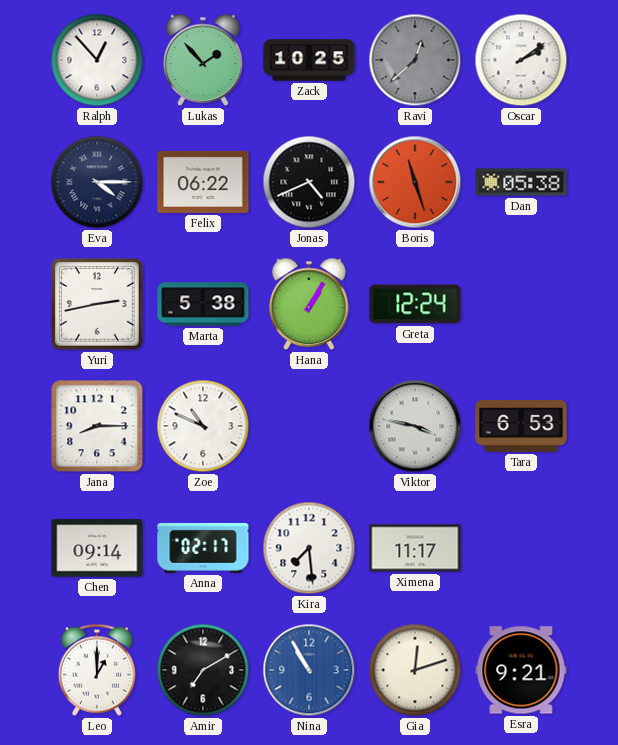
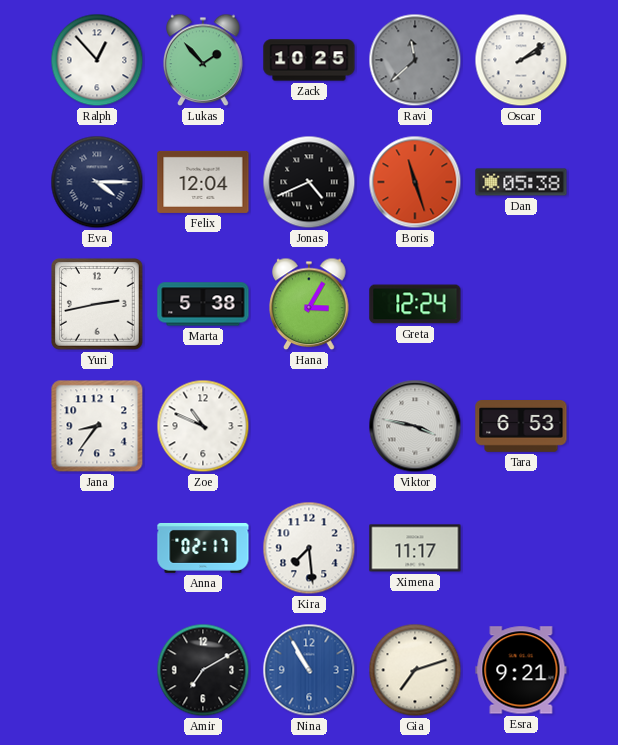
Ravi: 12:38 -> 11:38 (415, 60)
Felix: 06:22 -> 12:04 (203, 182)
Hana: 1:05 -> 3:05 (309, 304)
Jana: 8:15 -> 8:36 (97, 426)
Chen: 09:14 -> none (97, 548)
Leo: 1:00 -> none (97, 670)
Gia: 12:12 -> 7:12 (415, 670)
